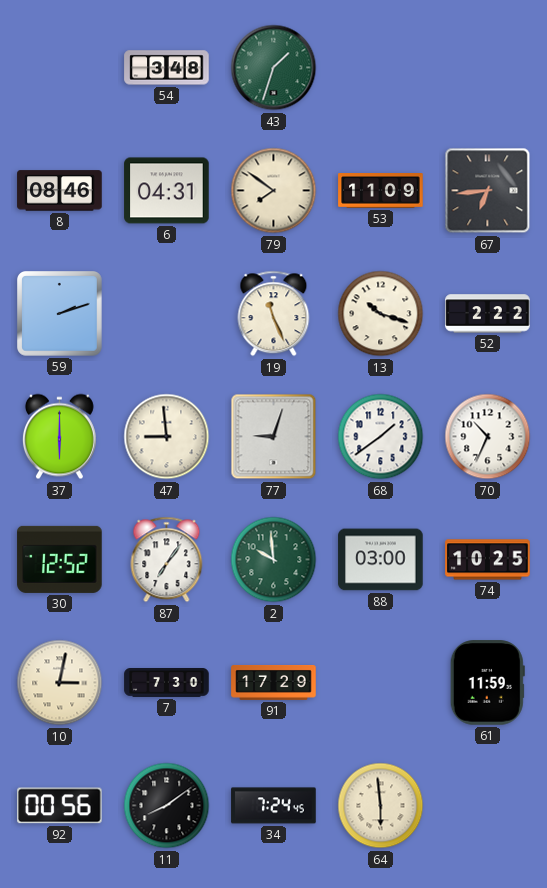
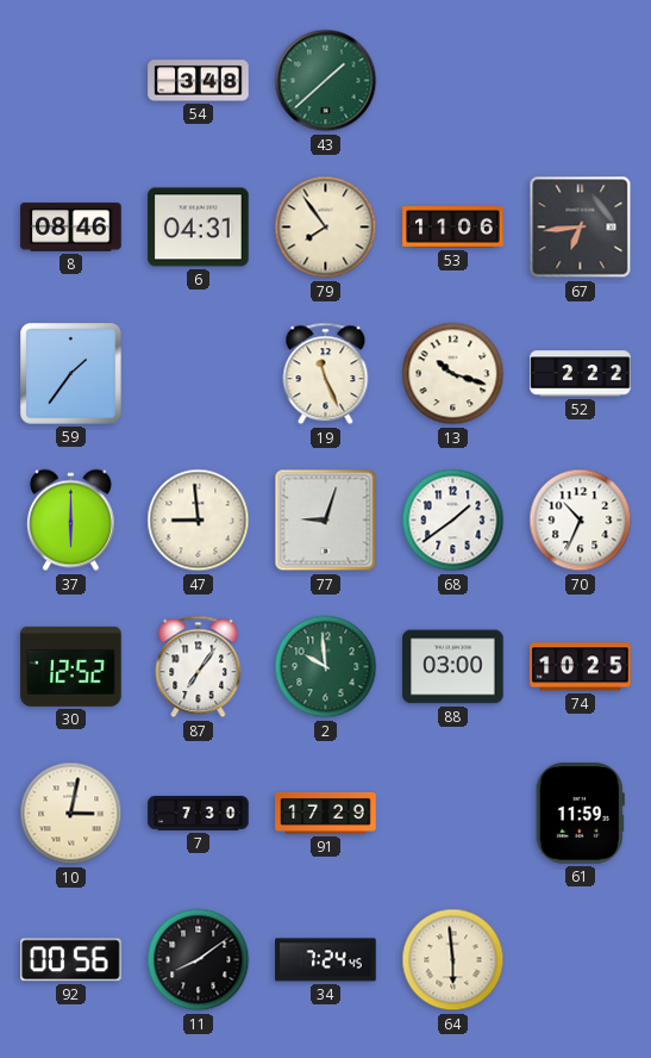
43: 1:33 -> 1:38 (326, 81)
79: 7:51 -> 7:54 (326, 228)
53: 11:09 -> 11:06 (453, 228)
59: 2:12 -> 1:36 (71, 374)
